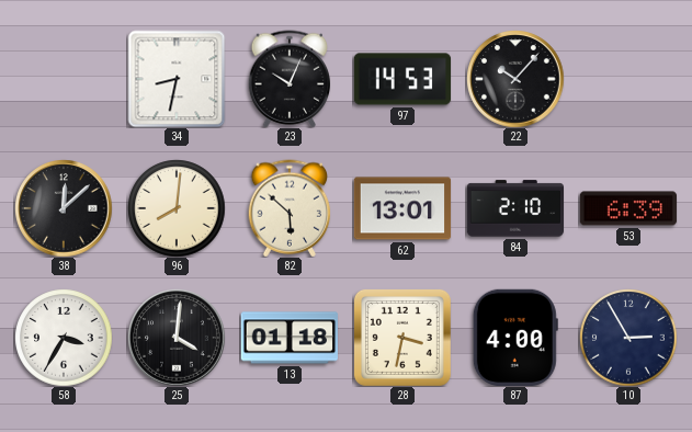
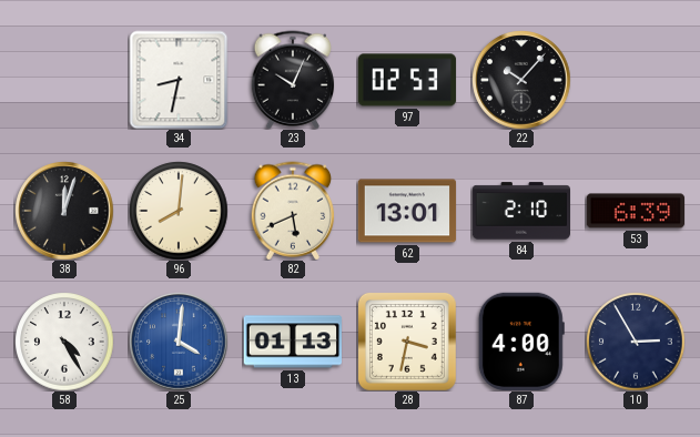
97: 14:53 -> 02:53 (407, 80)
38: 12:08 -> 12:03 (64, 211)
82: 5:52 -> 5:41 (293, 211)
58: 3:35 -> 4:25 (64, 342)
25 dial: black -> blue (179, 342)
13: 01:18 -> 01:13 (292, 342)
